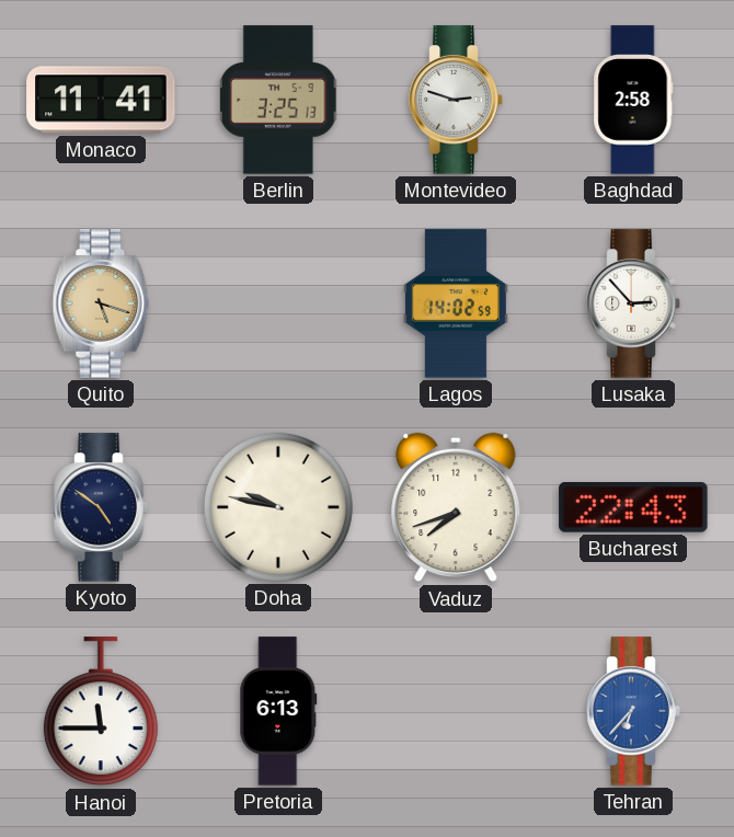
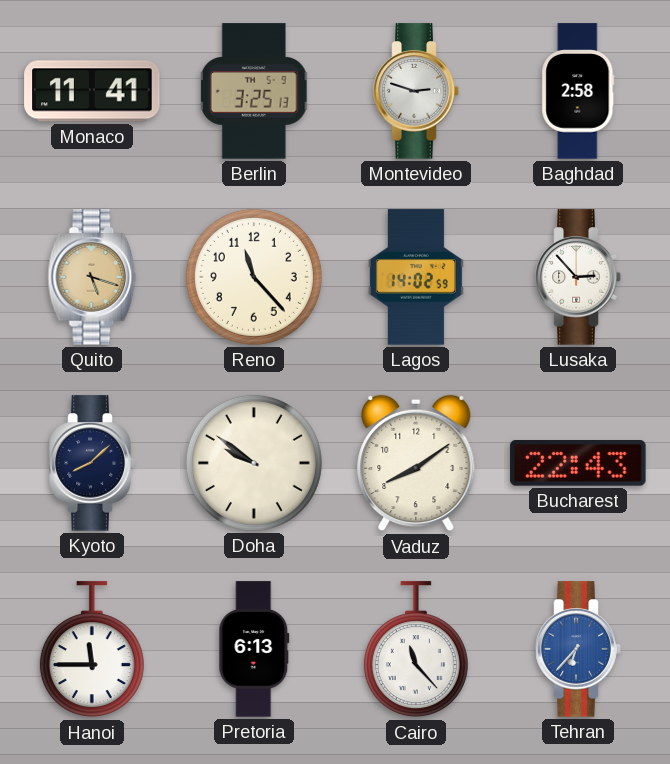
Reno: none -> 11:23 (254, 277)
Kyoto: 4:51 -> 8:08 (92, 463)
Doha: 9:47 -> 9:51 (254, 463)
Vaduz: 7:42 -> 8:09 (416, 463)
Cairo: none -> 11:23 (416, 650)
